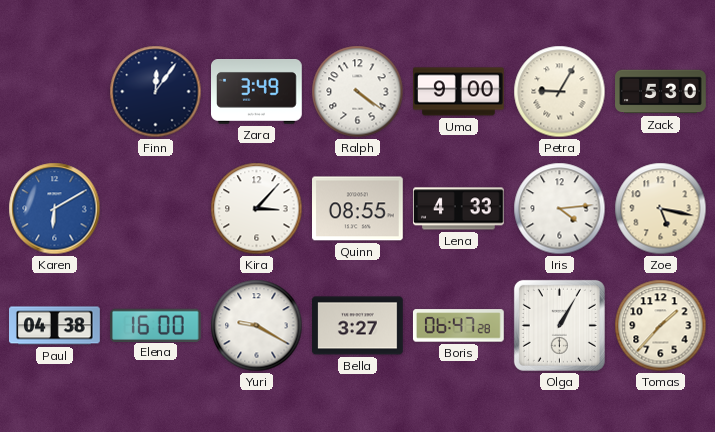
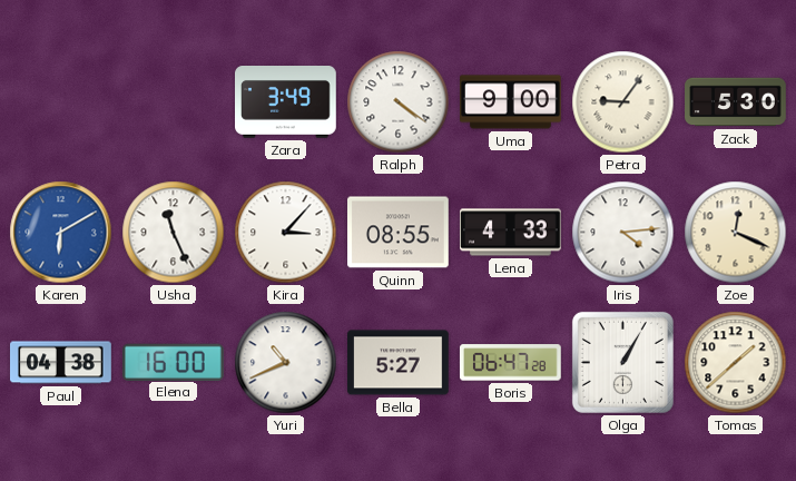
Finn: 12:06 -> none (156, 92)
Petra: 9:05 -> 9:06 (623, 102)
Usha: none -> 11:26 (174, 233)
Zoe: 5:17 -> 12:19 (736, 233)
Yuri: 9:20 -> 10:41 (286, 363)
Bella: 3:27 -> 5:27 (399, 363)
Tomas: 1:37 -> 1:38 (736, 363)
